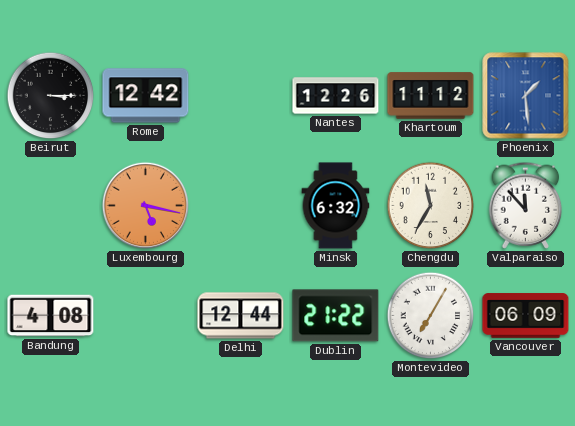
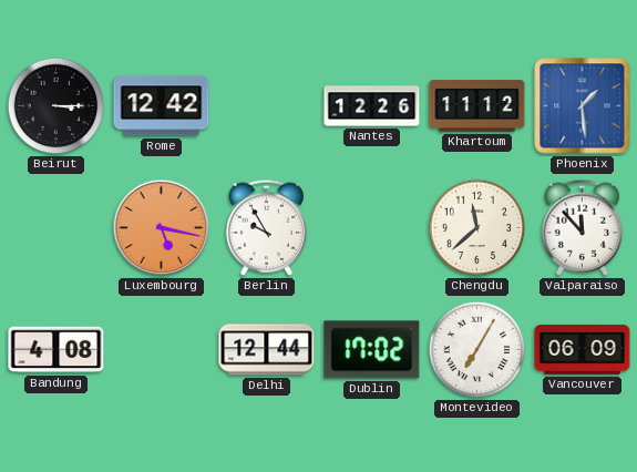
Berlin: none -> 9:55 (267, 227)
Minsk: 6:32 -> none (336, 206)
Chengdu: 11:35 -> 11:38 (477, 228)
Dublin: 21:22 -> 17:02 (372, 350)
